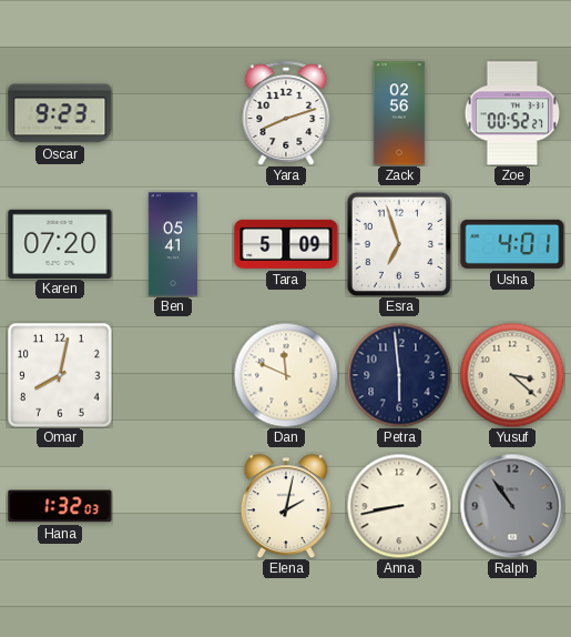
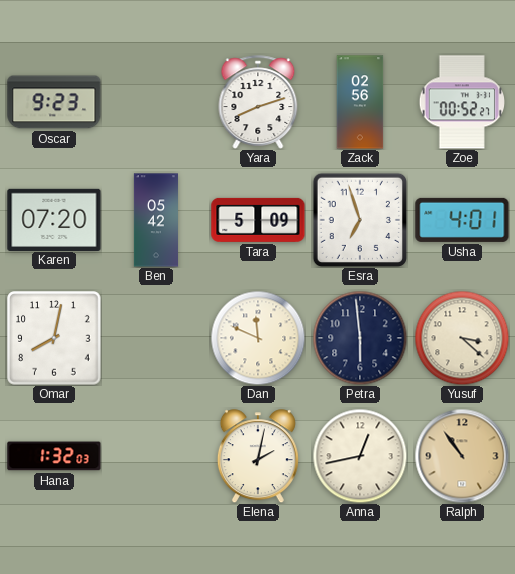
Ben: 05:41 -> 05:42 (156, 220)
Anna: 8:43 -> 12:43 (360, 456)
Ralph dial: grey -> champagne (462, 456)
